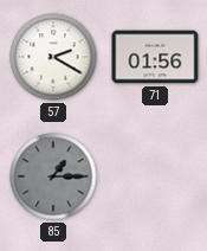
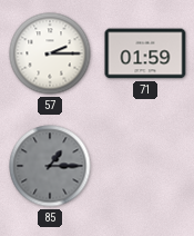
57: 2:20 -> 2:15 (50, 53)
71: 01:56 -> 01:59 (145, 53)
